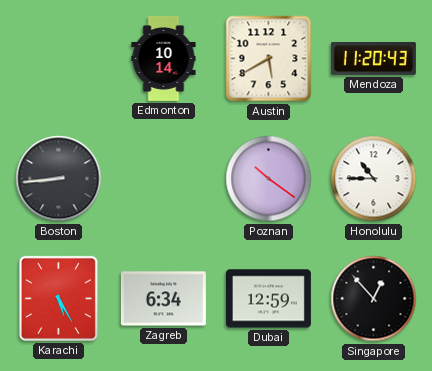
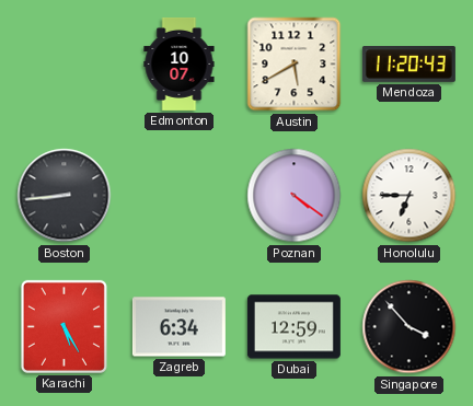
Edmonton: 10:14 -> 10:07 (180, 63)
Poznan: 10:21 -> 4:21 (295, 196)
Honolulu: 10:45 -> 6:45 (409, 196)
Singapore: 12:53 -> 3:53 (409, 327)
